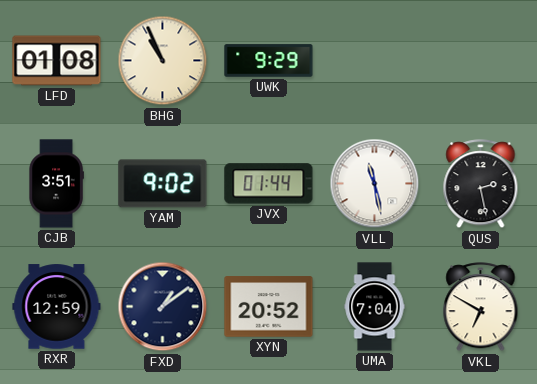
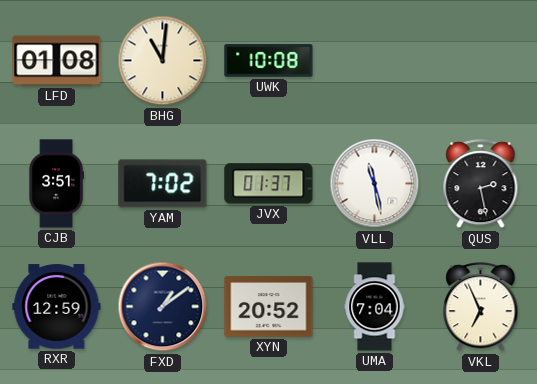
BHG: 10:56 -> 11:01 (163, 61)
UWK: 9:29 -> 10:08 (269, 61)
YAM: 9:02 -> 7:02 (163, 184)
JVX: 01:44 -> 01:37 (269, 184)
VKL: 6:50 -> 6:56 (481, 307)
